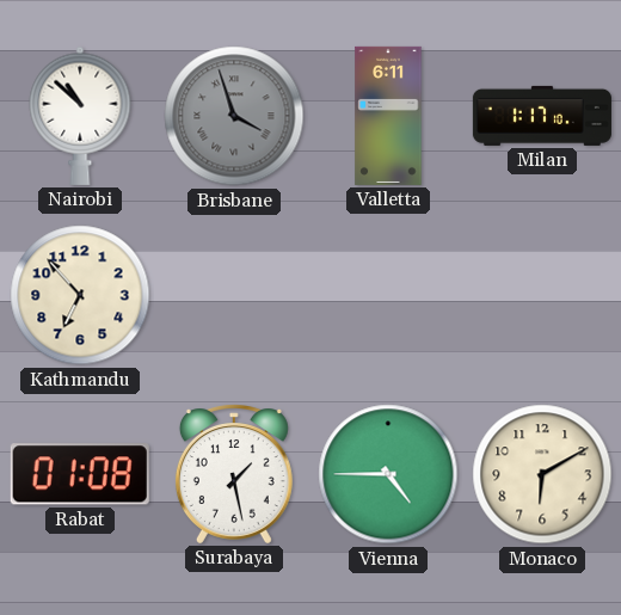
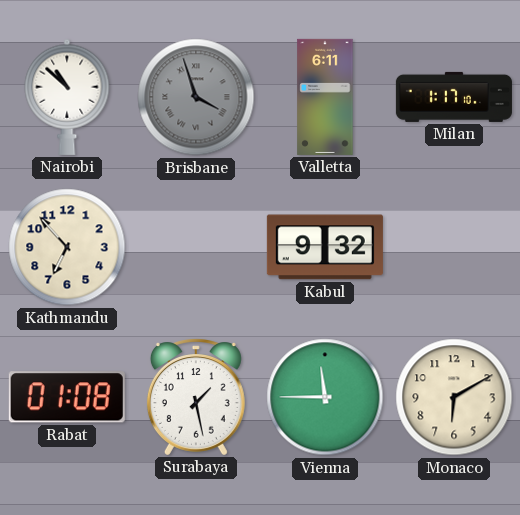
Kabul: none -> 9:32 (325, 247)
Vienna: 4:45 -> 11:45 (325, 397)
